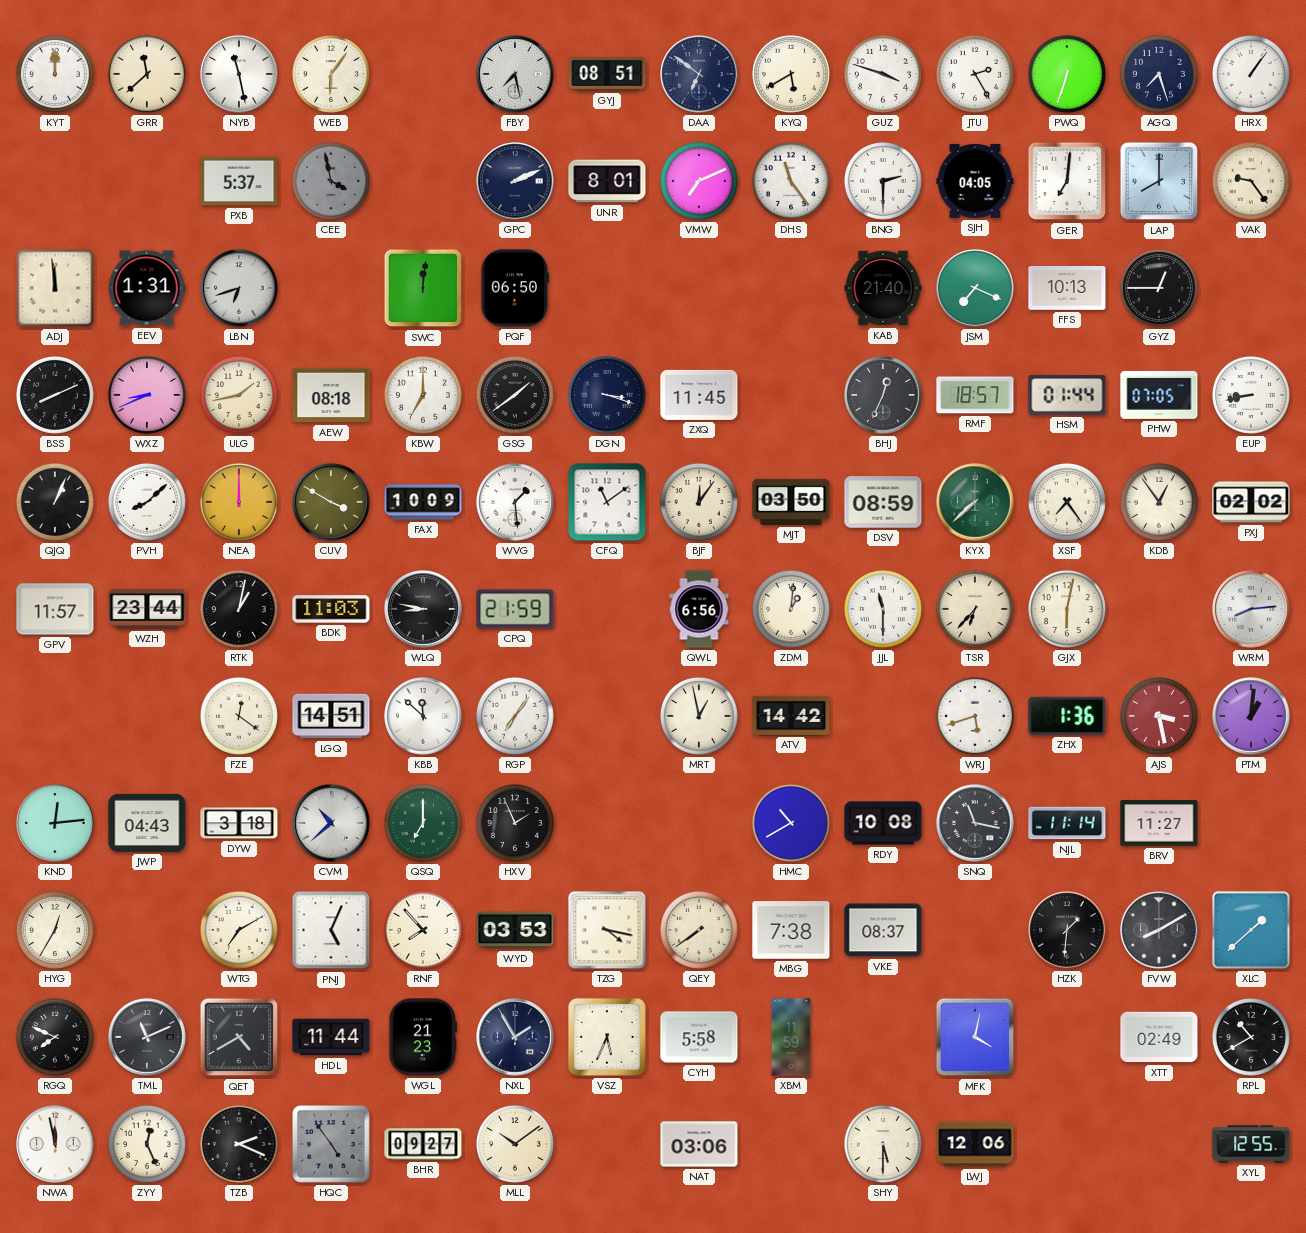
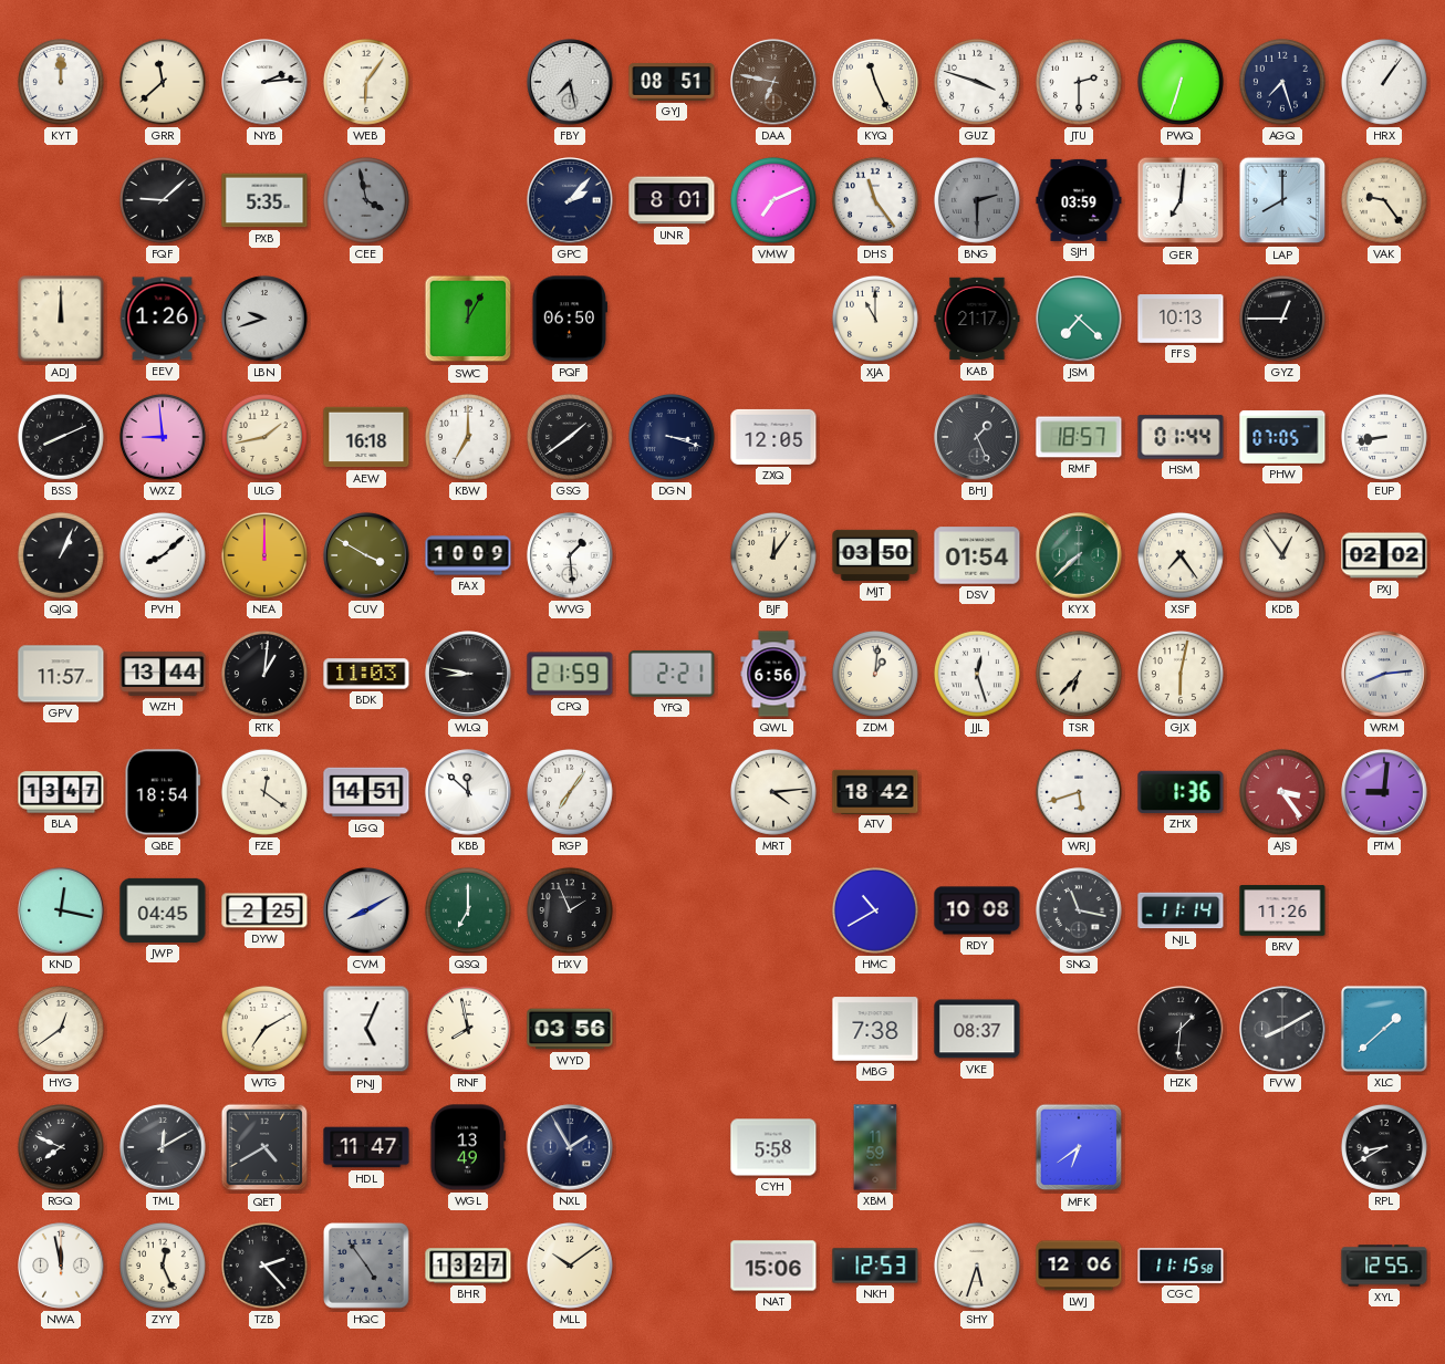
NYB: 11:28 -> 2:14 (264, 82)
DAA: 6:51 -> 6:47 (773, 82)
DAA dial: navy -> brown (773, 82)
KYQ: 5:40 -> 11:26 (875, 82)
JTU: 2:25 -> 2:30 (1079, 82)
FQF: none -> 9:08 (163, 200)
PXB: 5:37 -> 5:35 (264, 200)
GPC: 2:11 -> 2:07 (570, 200)
BNG dial: white -> grey (977, 200)
SJH: 04:05 -> 03:59 (1079, 200)
ADJ: 11:59 -> 12:00 (61, 319)
EEV: 1:31 -> 1:26 (163, 319)
LBN: 6:42 -> 9:42 (264, 319)
SWC: 12:01 -> 12:05 (468, 319)
XJA: none -> 11:00 (875, 319)
KAB: 21:40 -> 21:17 (977, 319)
JSM: 7:19 -> 7:22 (1079, 319)
WXZ: 8:41 -> 8:59 (163, 437)
AEW: 08:18 -> 16:18 (366, 437)
ZXQ: 11:45 -> 12:05 (773, 437)
BHJ: 12:34 -> 1:26 (977, 437)
CFQ: 11:09 -> none (607, 502)
DSV: 08:59 -> 01:54 (977, 555)
WZH: 23:44 -> 13:44 (163, 674)
RTK: 1:02 -> 1:01 (264, 674)
YFQ: none -> 2:21 (672, 674)
JJL: 11:30 -> 12:27 (977, 674)
BLA: none -> 13:47 (61, 792)
QBE: none -> 18:54 (163, 792)
MRT: 12:58 -> 4:14 (773, 792)
ATV: 14:42 -> 18:42 (875, 791)
AJS: 3:28 -> 3:24 (1282, 792)
PTM: 1:01 -> 9:01 (1384, 792)
KND: 12:14 -> 12:17 (61, 910)
JWP: 04:43 -> 04:45 (163, 910)
DYW: 3:18 -> 2:25 (264, 910)
CVM: 10:38 -> 8:10 (366, 910)
BRV: 11:27 -> 11:26 (1282, 910)
HYG: 12:35 -> 12:39 (61, 1029)
RNF: 7:53 -> 7:58 (468, 1029)
WYD: 03:53 -> 03:56 (570, 1029)
TZG: 4:17 -> none (607, 930)
QEY: 7:39 -> none (699, 930)
TML: 11:11 -> 12:10 (163, 1147)
HDL: 11:44 -> 11:47 (366, 1147)
WGL: 21:23 -> 13:49 (468, 1147)
VSZ: 5:34 -> none (608, 1038)
MFK: 4:02 -> 6:39 (1079, 1147)
XTT: 02:49 -> none (1159, 1037)
RPL: 10:40 -> 8:40 (1384, 1147)
TZB: 2:19 -> 2:23 (264, 1266)
BHR: 09:27 -> 13:27 (468, 1266)
NAT: 03:06 -> 15:06 (773, 1266)
NKH: none -> 12:53 (875, 1266)
SHY: 5:30 -> 5:33 (977, 1266)
CGC: none -> 11:15 (1181, 1266)
